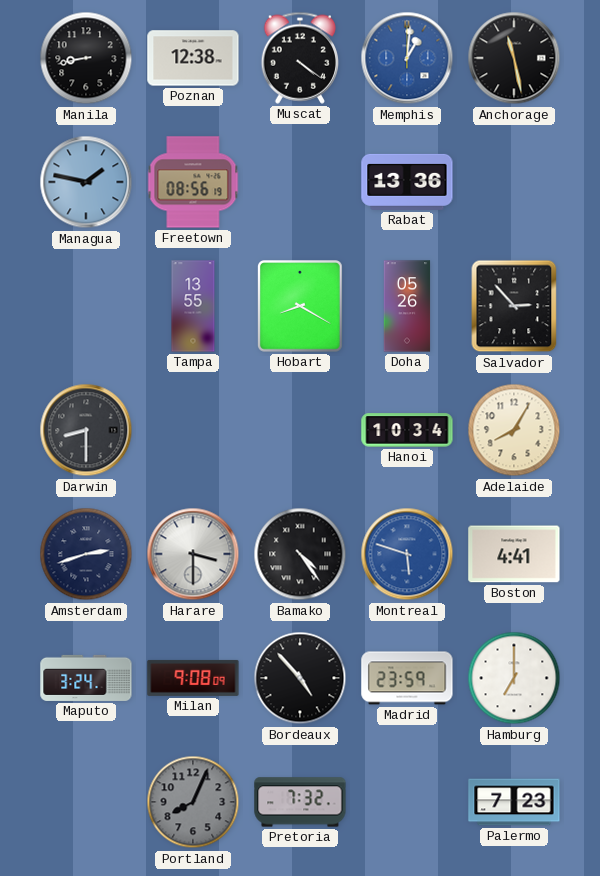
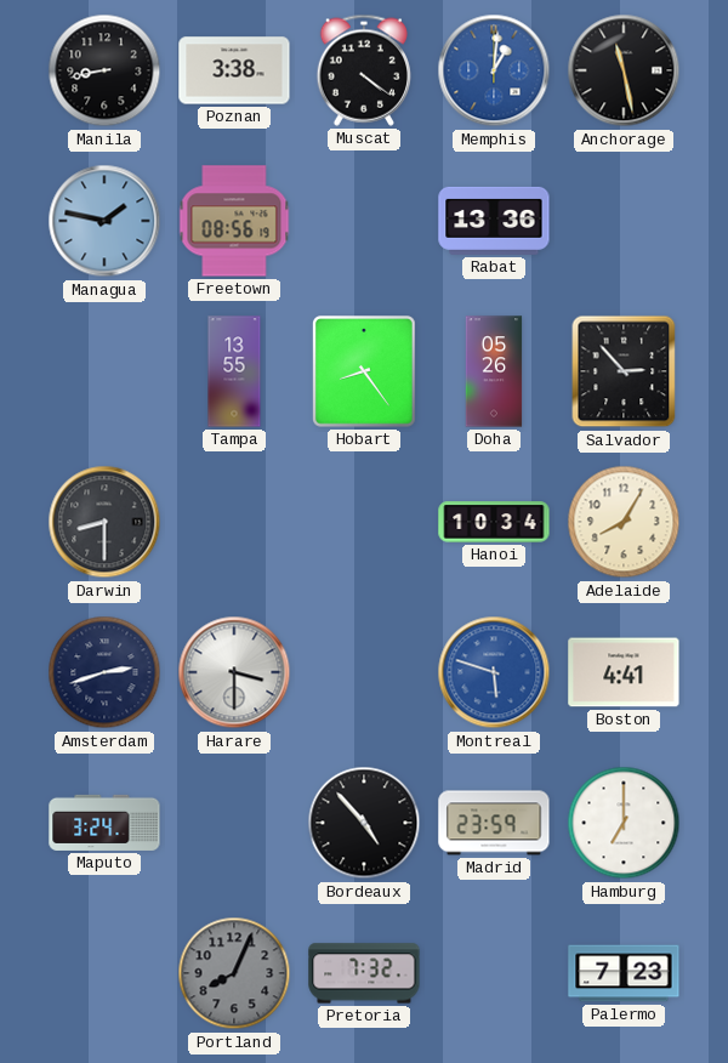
Poznan: 12:38 -> 3:38 (234, 70)
Hobart: 8:20 -> 8:24 (365, 373)
Bamako: 4:24 -> none (300, 554)
Milan: 9:08 -> none (193, 678)
